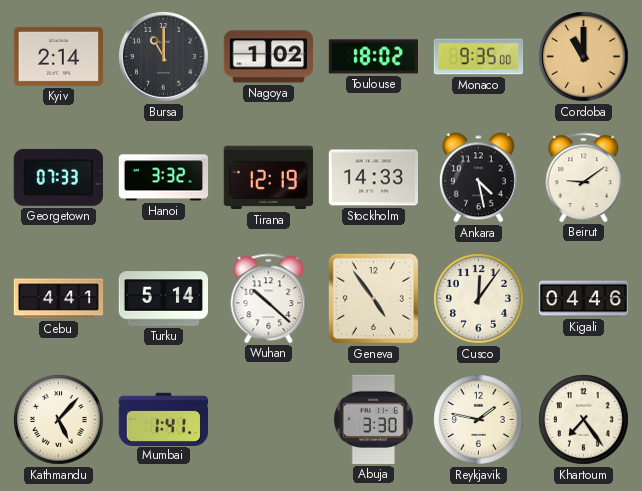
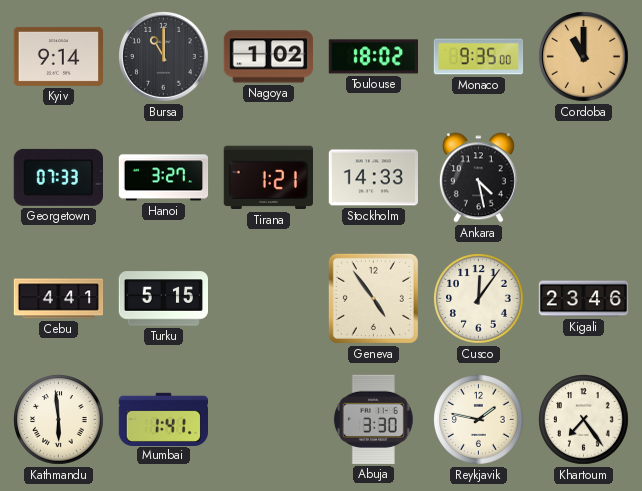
Kyiv: 2:14 -> 9:14 (59, 56)
Hanoi: 3:32 -> 3:27 (164, 178)
Tirana: 12:19 -> 1:21 (268, 178)
Beirut: 9:09 -> none (584, 177)
Turku: 5:14 -> 5:15 (164, 299)
Wuhan: 10:22 -> none (269, 298)
Kigali: 04:46 -> 23:46 (584, 299)
Kathmandu: 5:07 -> 5:59 (59, 420)
